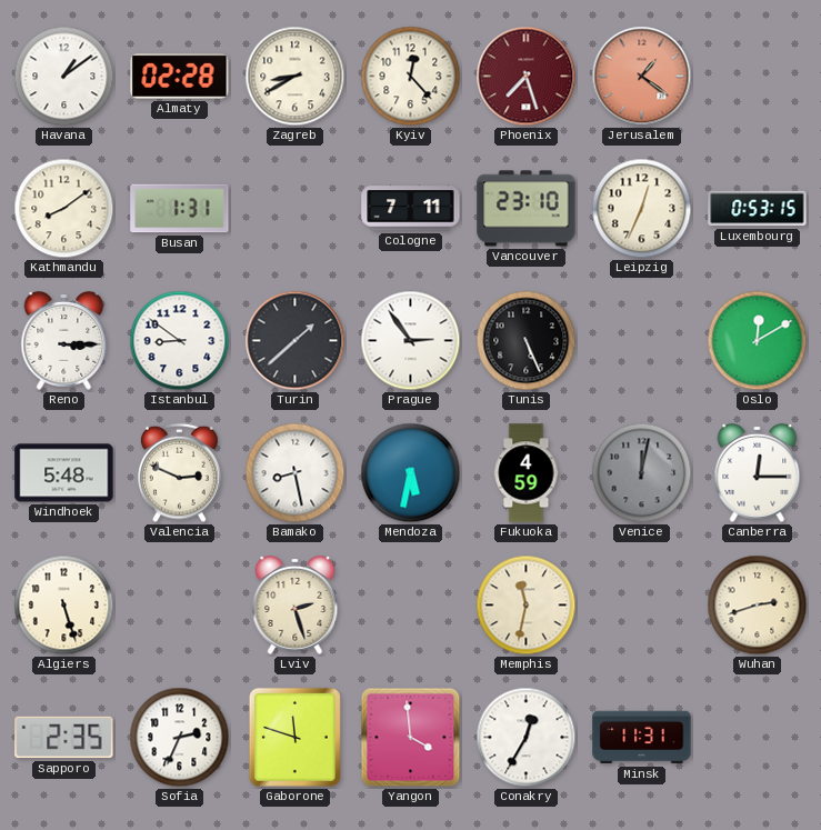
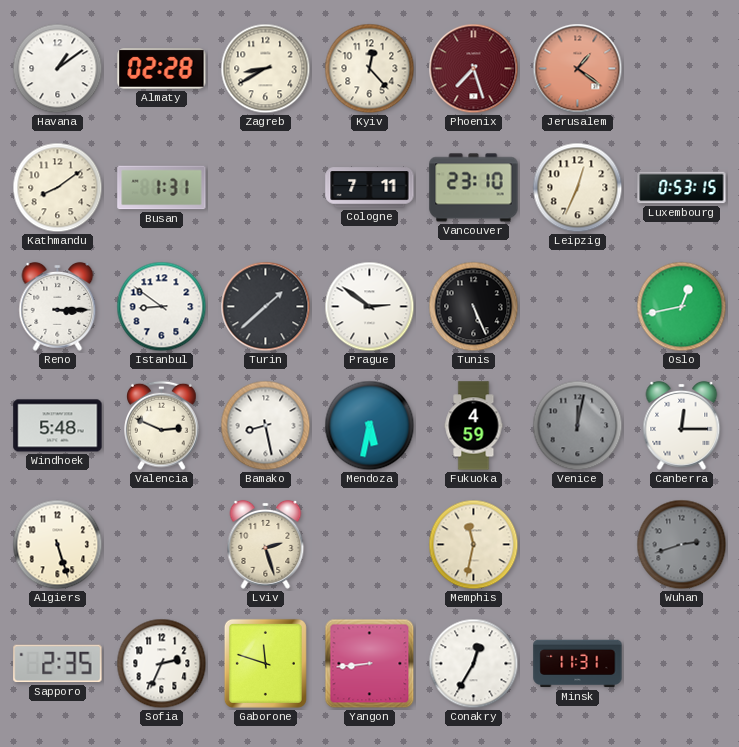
Prague: 2:54 -> 2:51 (370, 307)
Oslo: 12:10 -> 12:43 (682, 307)
Wuhan dial: cream -> grey (682, 545)
Yangon: 3:59 -> 8:44 (370, 664)
